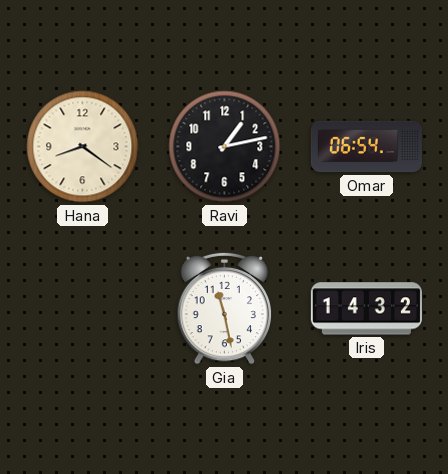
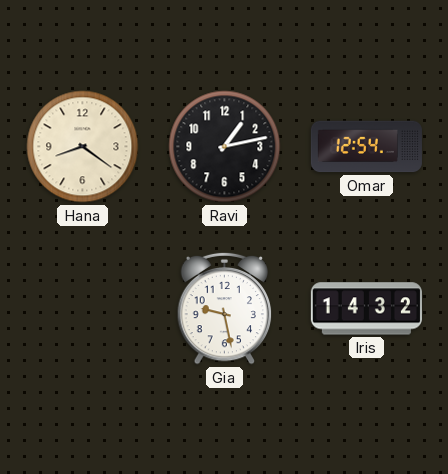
Omar: 06:54 -> 12:54 (366, 147)
Gia: 11:28 -> 9:28 (225, 308)
